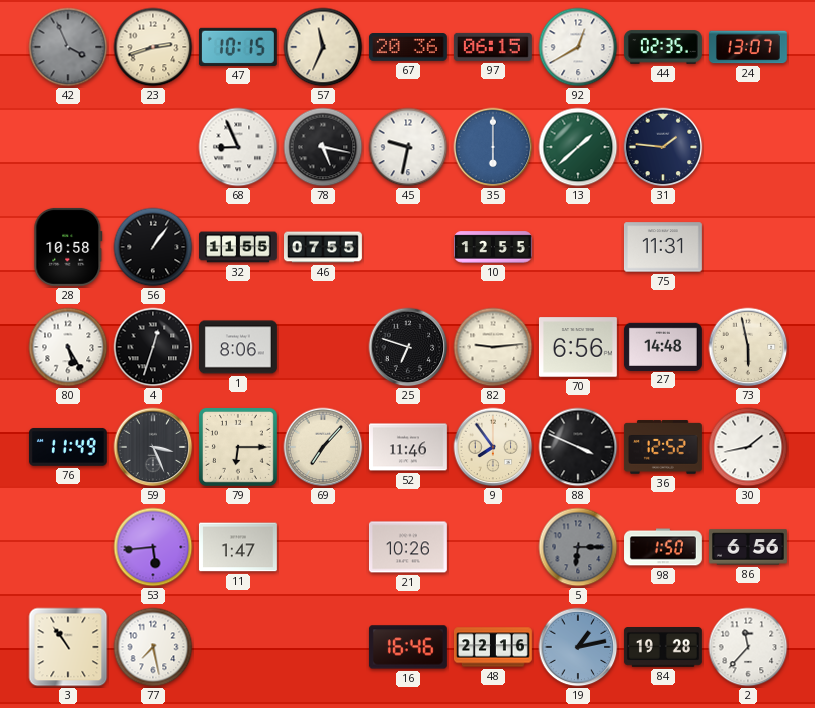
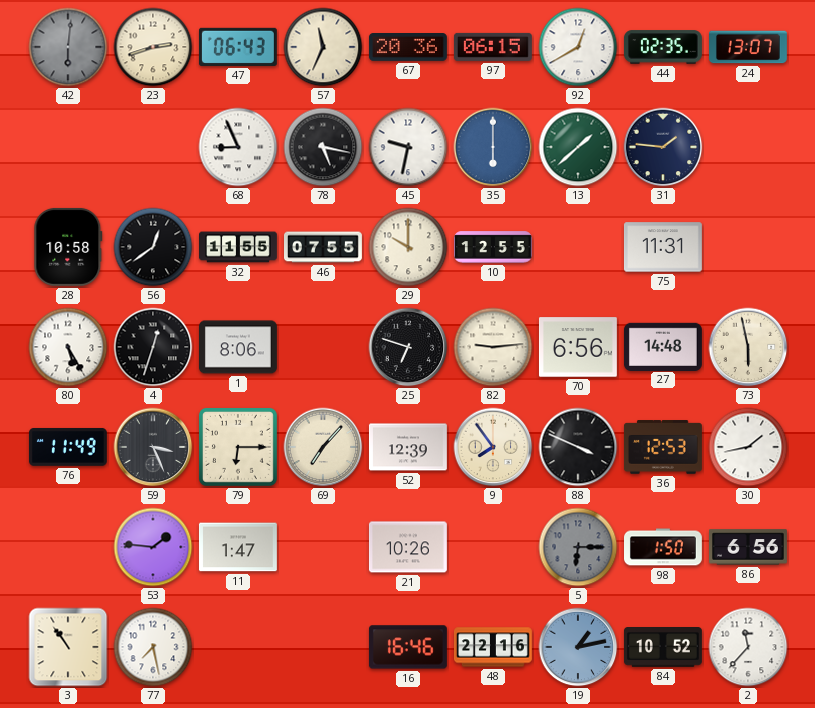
42: 3:56 -> 6:01 (68, 47)
47: 10:15 -> 06:43 (238, 47)
56: 1:06 -> 12:39 (153, 247)
29: none -> 10:00 (408, 247)
52: 11:46 -> 12:39 (408, 447)
36: 12:52 -> 12:53 (663, 447)
53: 5:44 -> 1:46 (153, 547)
84: 19:28 -> 10:52 (663, 648)
